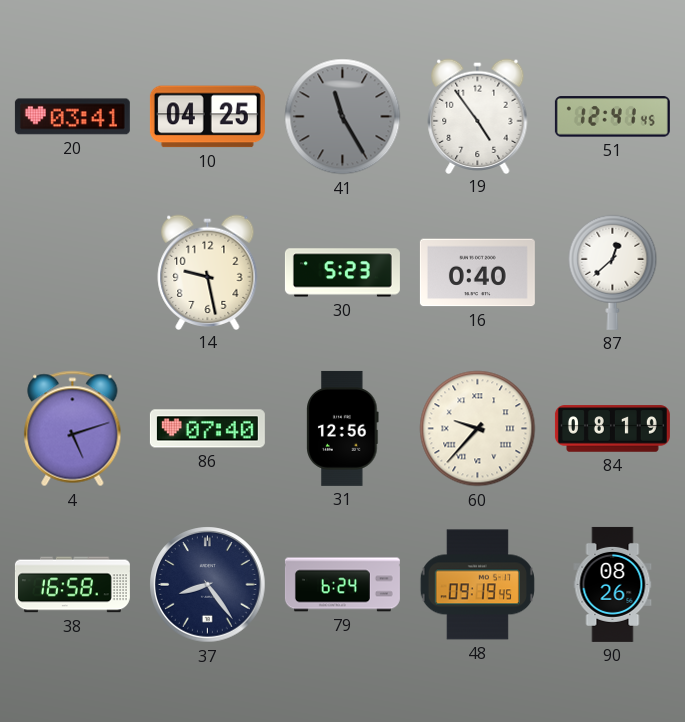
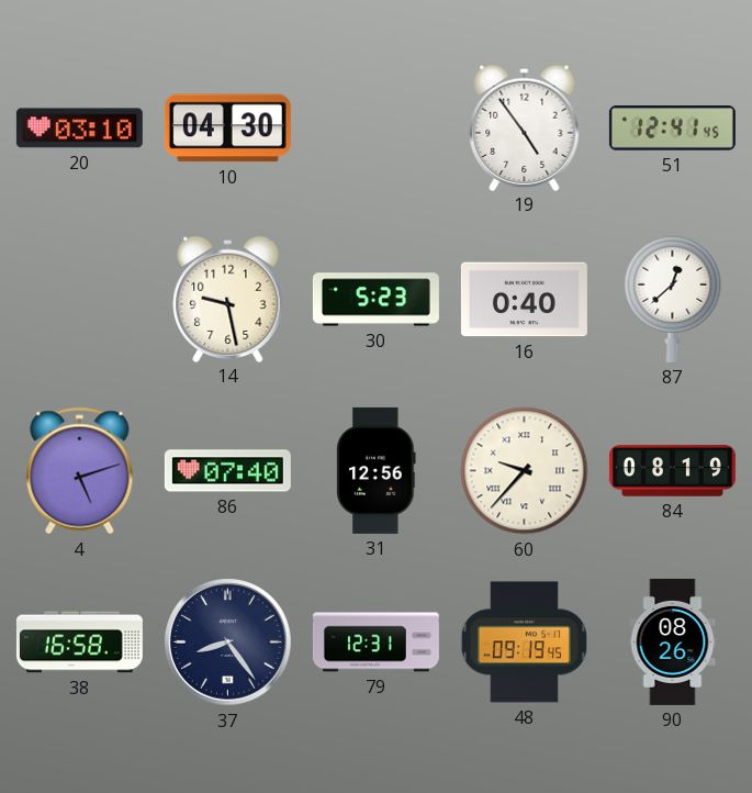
20: 03:41 -> 03:10 (79, 129)
10: 04:25 -> 04:30 (227, 129)
41: 11:25 -> none (343, 117)
79: 6:24 -> 12:31 (375, 643)
